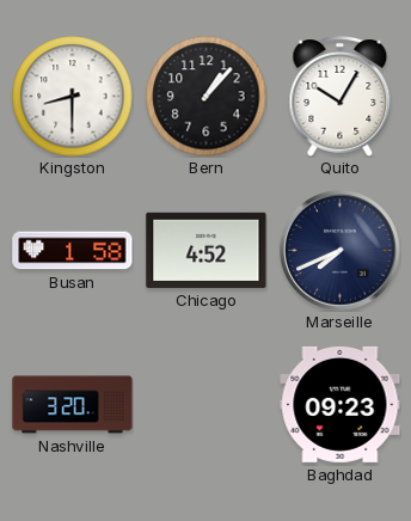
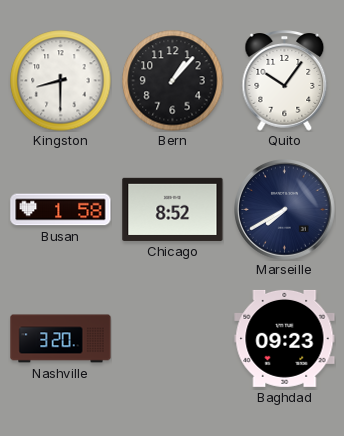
Quito: 10:05 -> 10:06 (285, 81)
Chicago: 4:52 -> 8:52 (173, 209)
Marseille: 7:41 -> 7:40 (285, 210)
